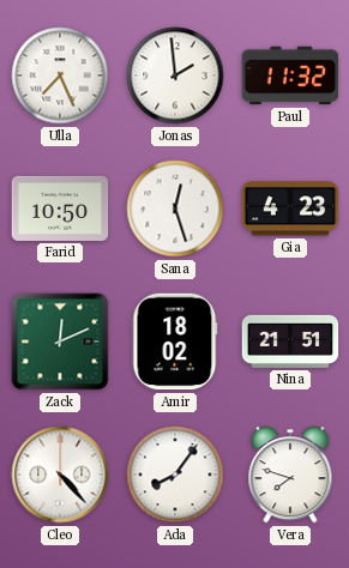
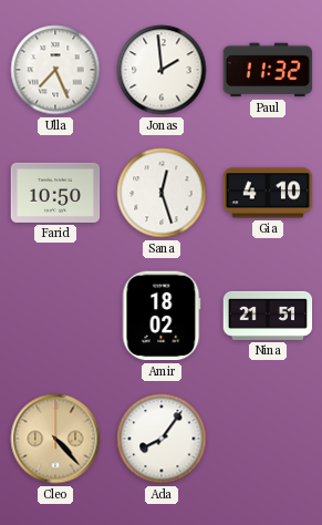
Gia: 4:23 -> 4:10 (268, 193)
Zack: 12:11 -> none (60, 342)
Cleo dial: white -> champagne (55, 439)
Vera: 7:48 -> none (290, 475)
